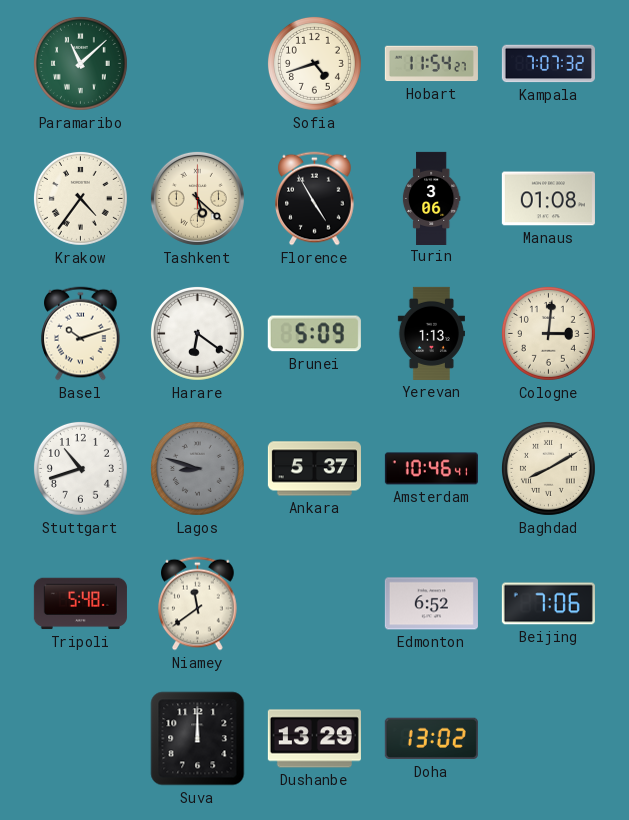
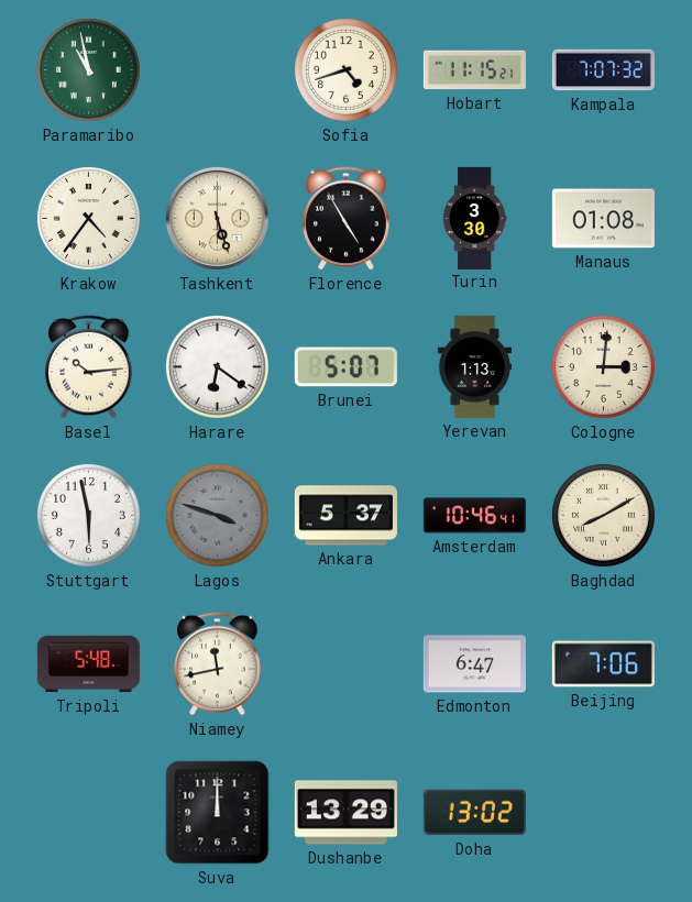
Paramaribo: 11:08 -> 10:58 (88, 69)
Hobart: 11:54 -> 11:15 (474, 70)
Tashkent: 5:22 -> 5:27 (217, 218)
Turin: 3:06 -> 3:30 (474, 218)
Basel: 10:12 -> 10:14 (89, 367)
Brunei: 5:09 -> 5:07 (345, 367)
Stuttgart: 10:42 -> 5:58 (88, 515)
Lagos: 8:48 -> 3:48 (217, 515)
Niamey: 11:39 -> 11:43 (218, 664)
Edmonton: 6:52 -> 6:47 (474, 664)
